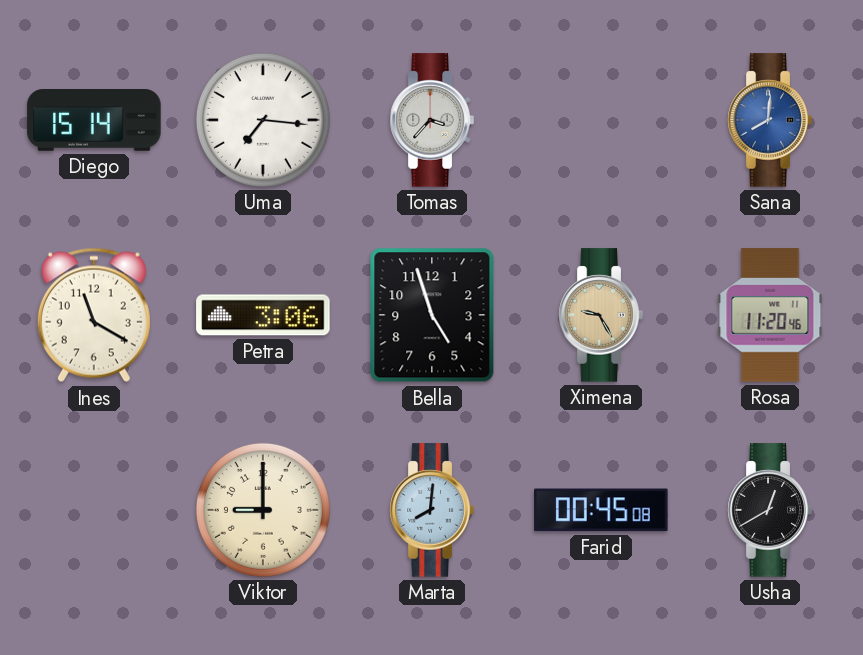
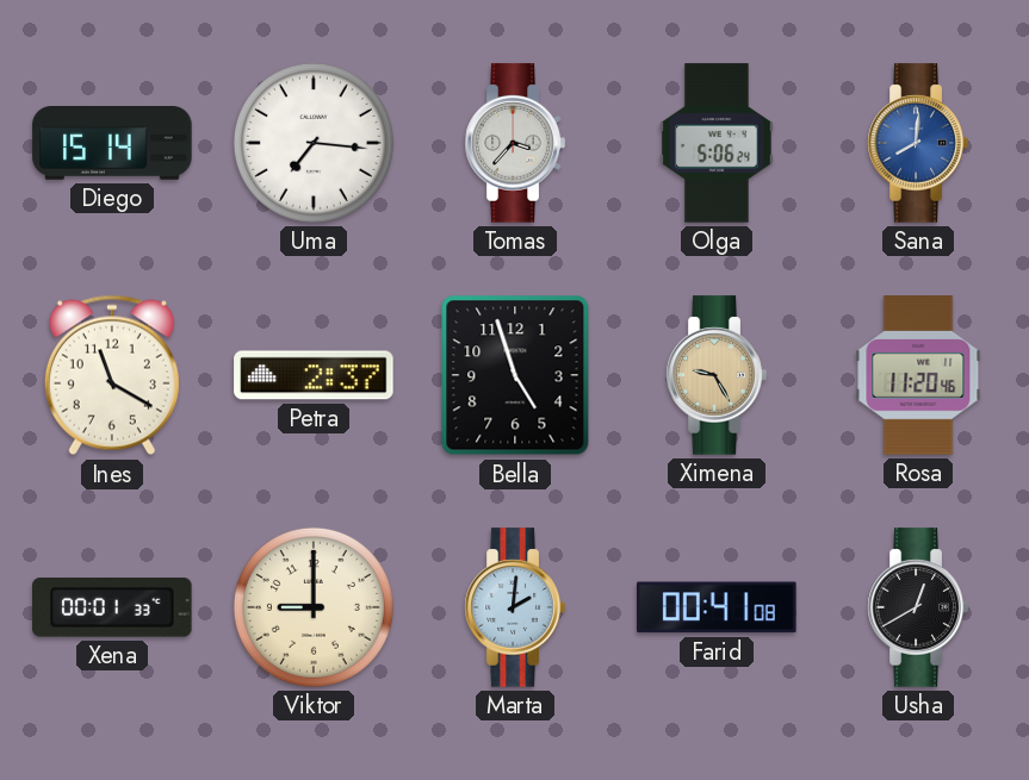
Olga: none -> 5:06 (717, 143)
Petra: 3:06 -> 2:37 (314, 375)
Xena: none -> 00:01 (112, 607)
Marta: 8:01 -> 2:01 (515, 607)
Farid: 00:45 -> 00:41 (717, 607)
